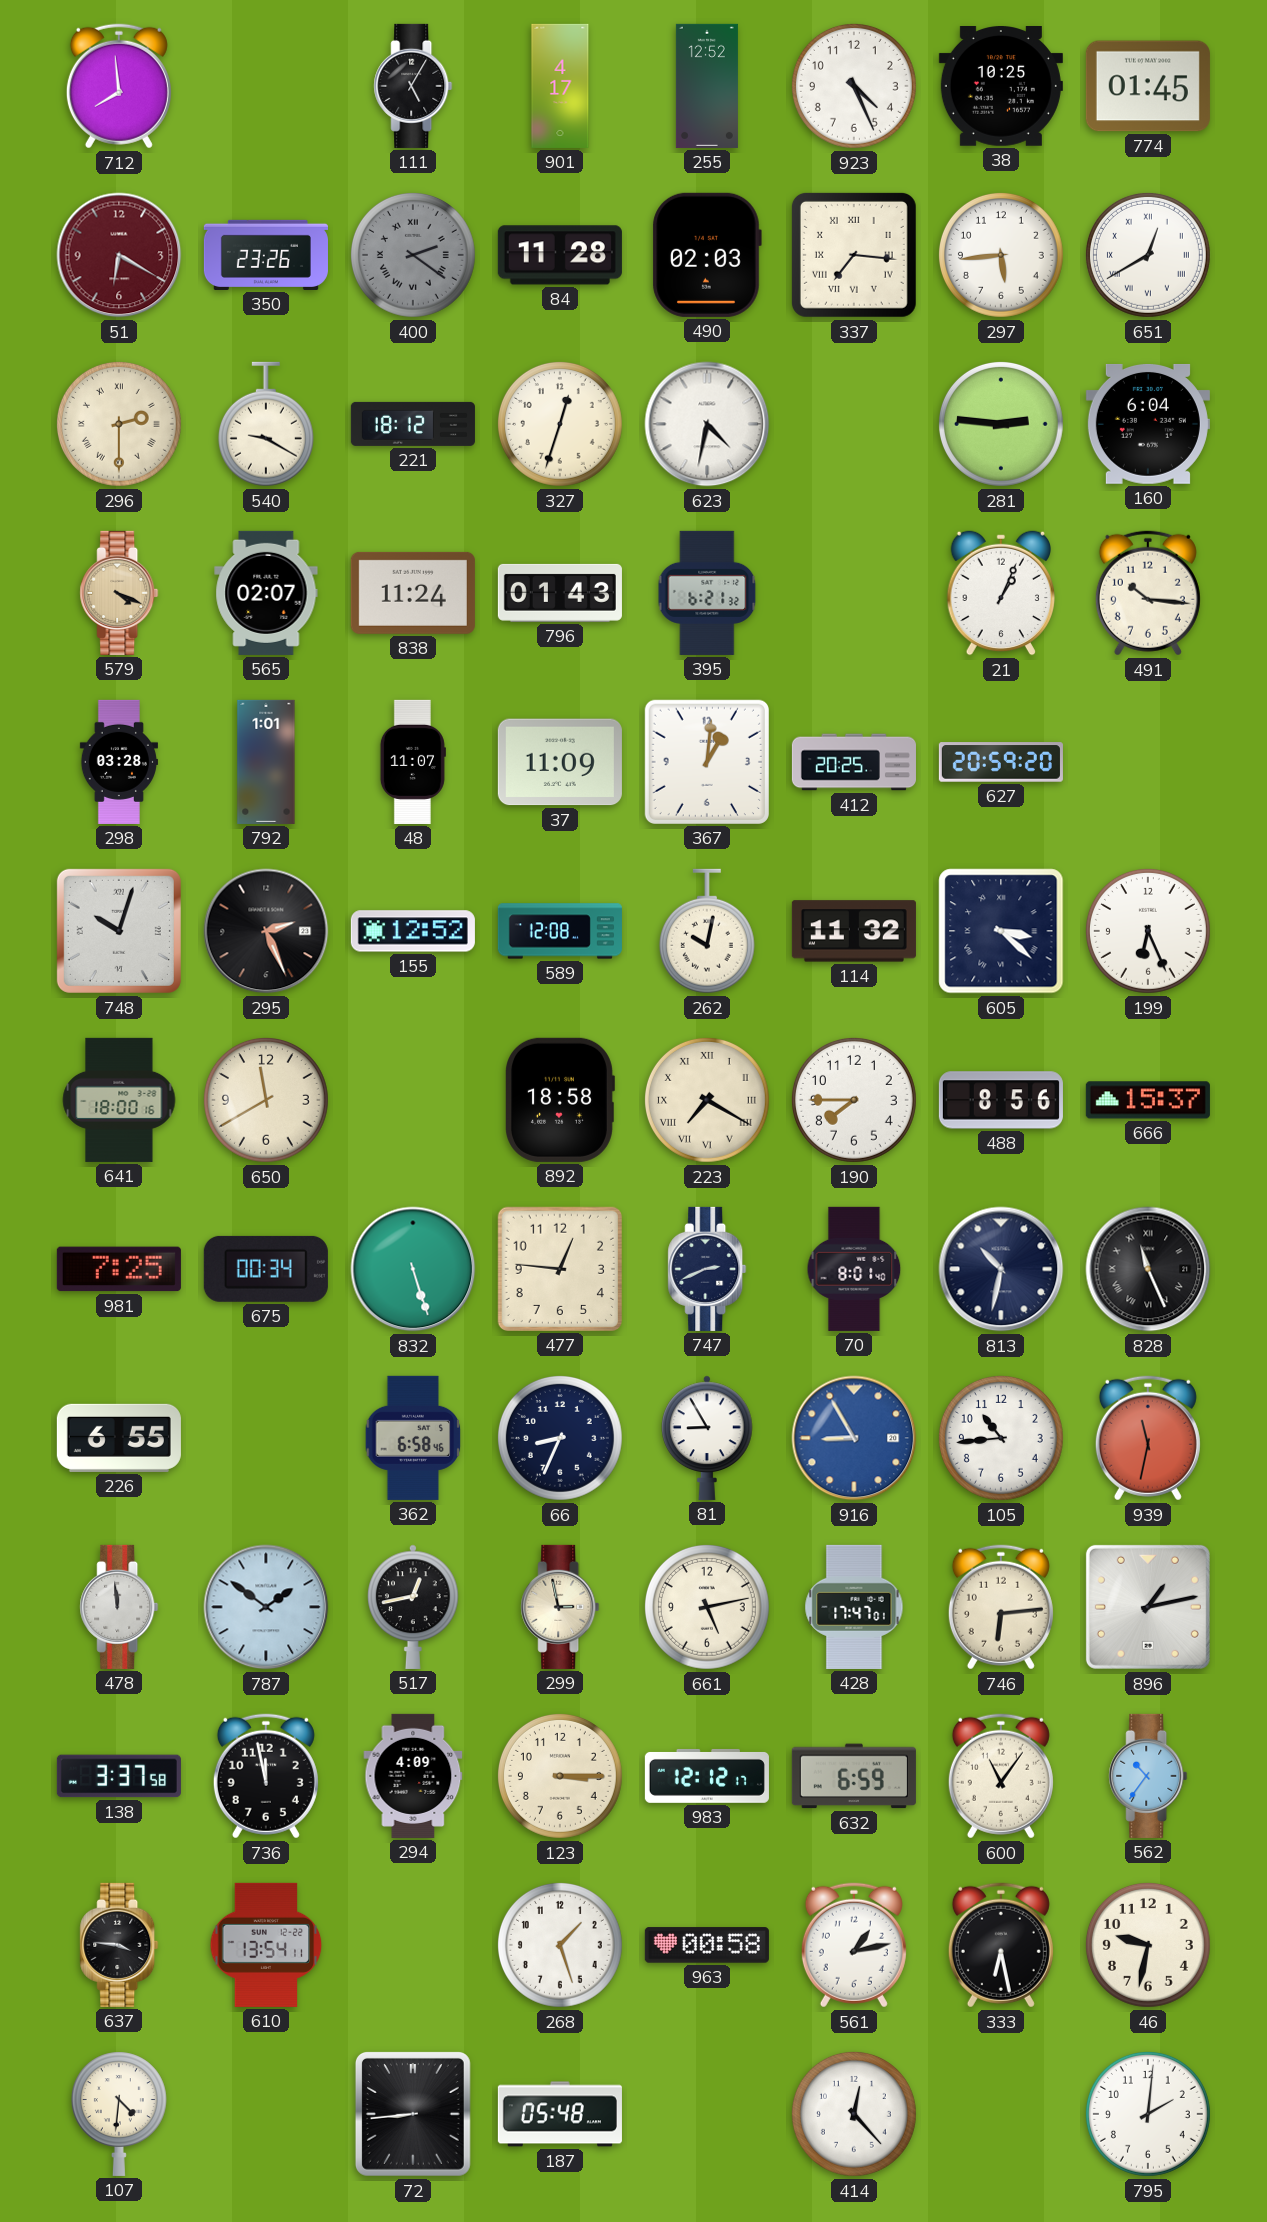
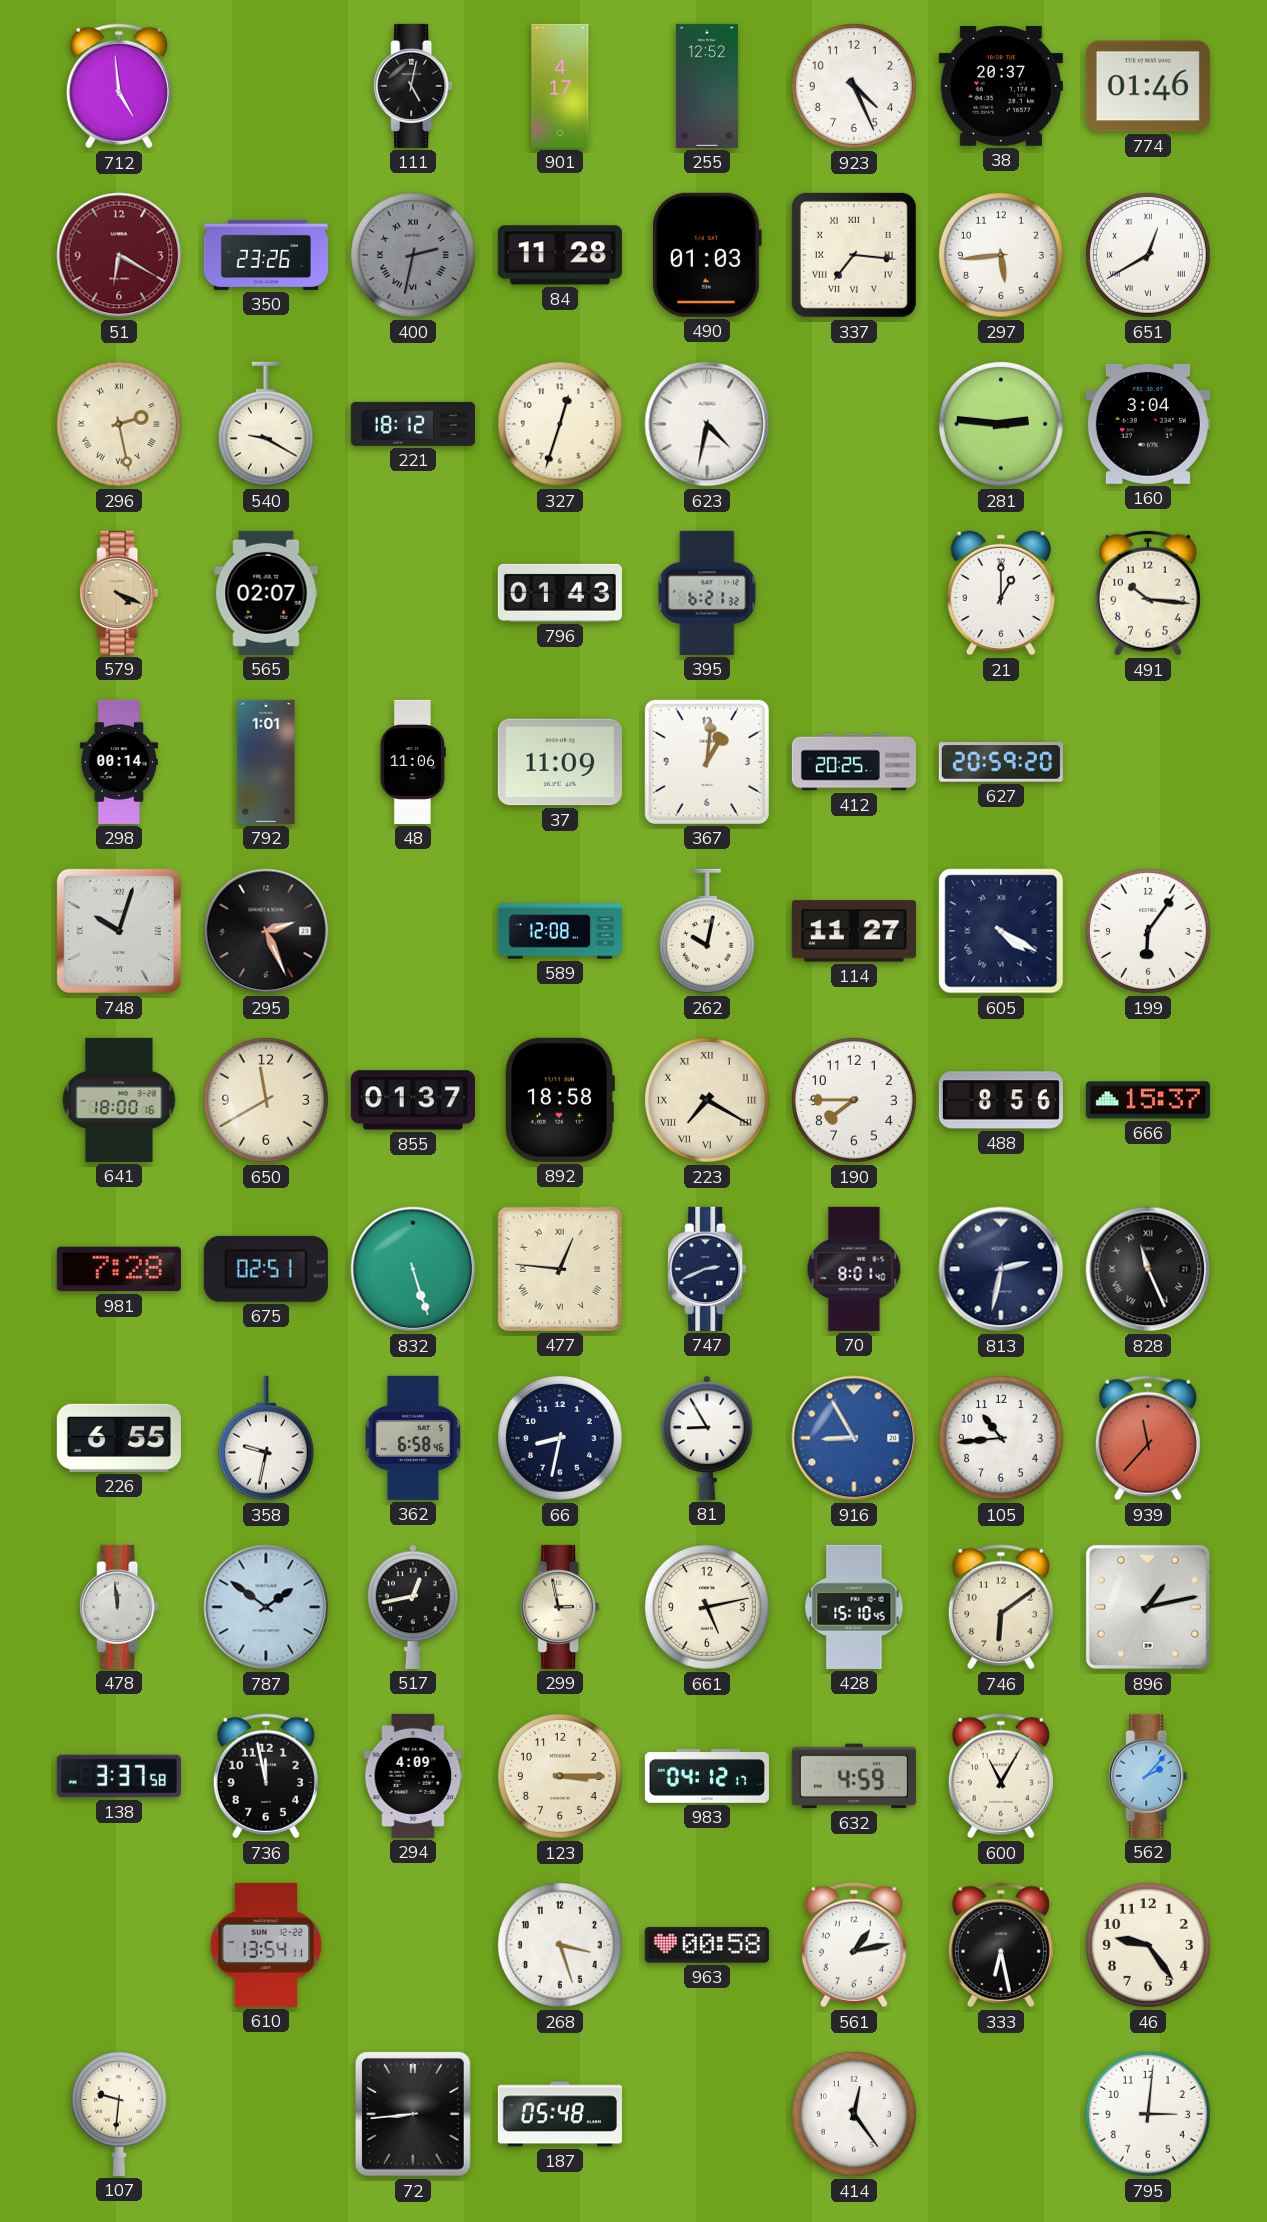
712: 7:59 -> 4:59 (119, 86)
111: 5:05 -> 5:02 (413, 86)
38: 10:25 -> 20:37 (1001, 87)
774: 01:45 -> 01:46 (1148, 86)
400: 2:21 -> 2:32 (413, 255)
490: 02:03 -> 01:03 (707, 255)
296: 2:30 -> 2:28 (119, 424)
160: 6:04 -> 3:04 (1148, 424)
838: 11:24 -> none (413, 593)
21: 1:04 -> 1:00 (1000, 593)
298: 03:28 -> 00:14 (119, 762)
48: 11:07 -> 11:06 (413, 762)
155: 12:52 -> none (413, 931)
114: 11:32 -> 11:27 (854, 931)
605: 3:22 -> 4:20 (1001, 931)
199: 6:26 -> 6:06 (1148, 931)
855: none -> 01:37 (413, 1100)
981: 7:25 -> 7:28 (119, 1269)
675: 00:34 -> 02:51 (266, 1269)
477 numerals: Arabic -> Roman (560, 1269)
813: 10:32 -> 2:32 (1001, 1269)
358: none -> 9:32 (266, 1438)
66: 8:34 -> 8:32 (560, 1438)
939: 11:32 -> 11:37 (1148, 1438)
428: 17:47 -> 15:10 (854, 1607)
746: 6:14 -> 6:09 (1001, 1607)
983: 12:12 -> 04:12 (707, 1776)
632: 6:59 -> 4:59 (854, 1776)
600: 11:06 -> 11:05 (1001, 1776)
562: 10:36 -> 2:07 (1148, 1776)
637: 3:46 -> none (119, 1945)
268: 1:27 -> 3:27 (560, 1945)
46: 9:32 -> 9:24 (1148, 1945)
107: 4:31 -> 9:31 (119, 2114)
414: 12:23 -> 12:24 (854, 2114)
795: 2:01 -> 3:01 (1148, 2114)
